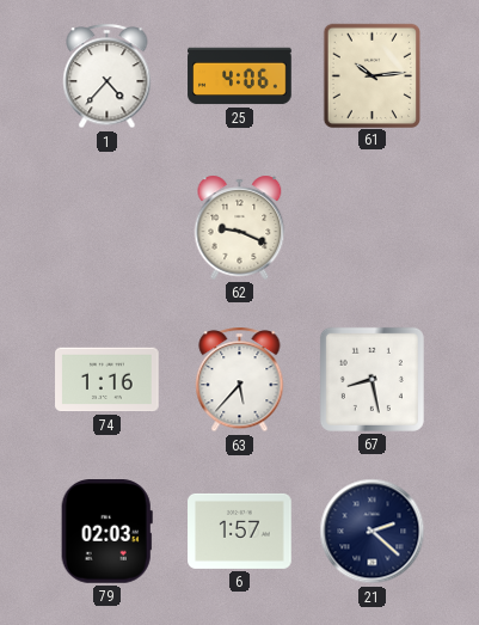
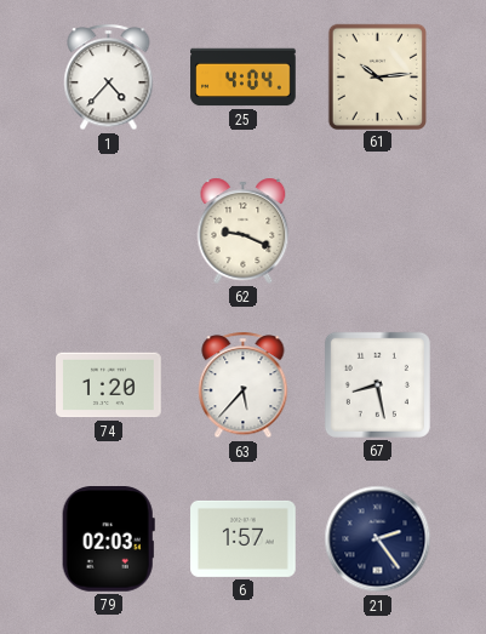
25: 4:06 -> 4:04 (244, 78)
74: 1:16 -> 1:20 (109, 385)
21: 2:22 -> 2:24 (378, 539)
